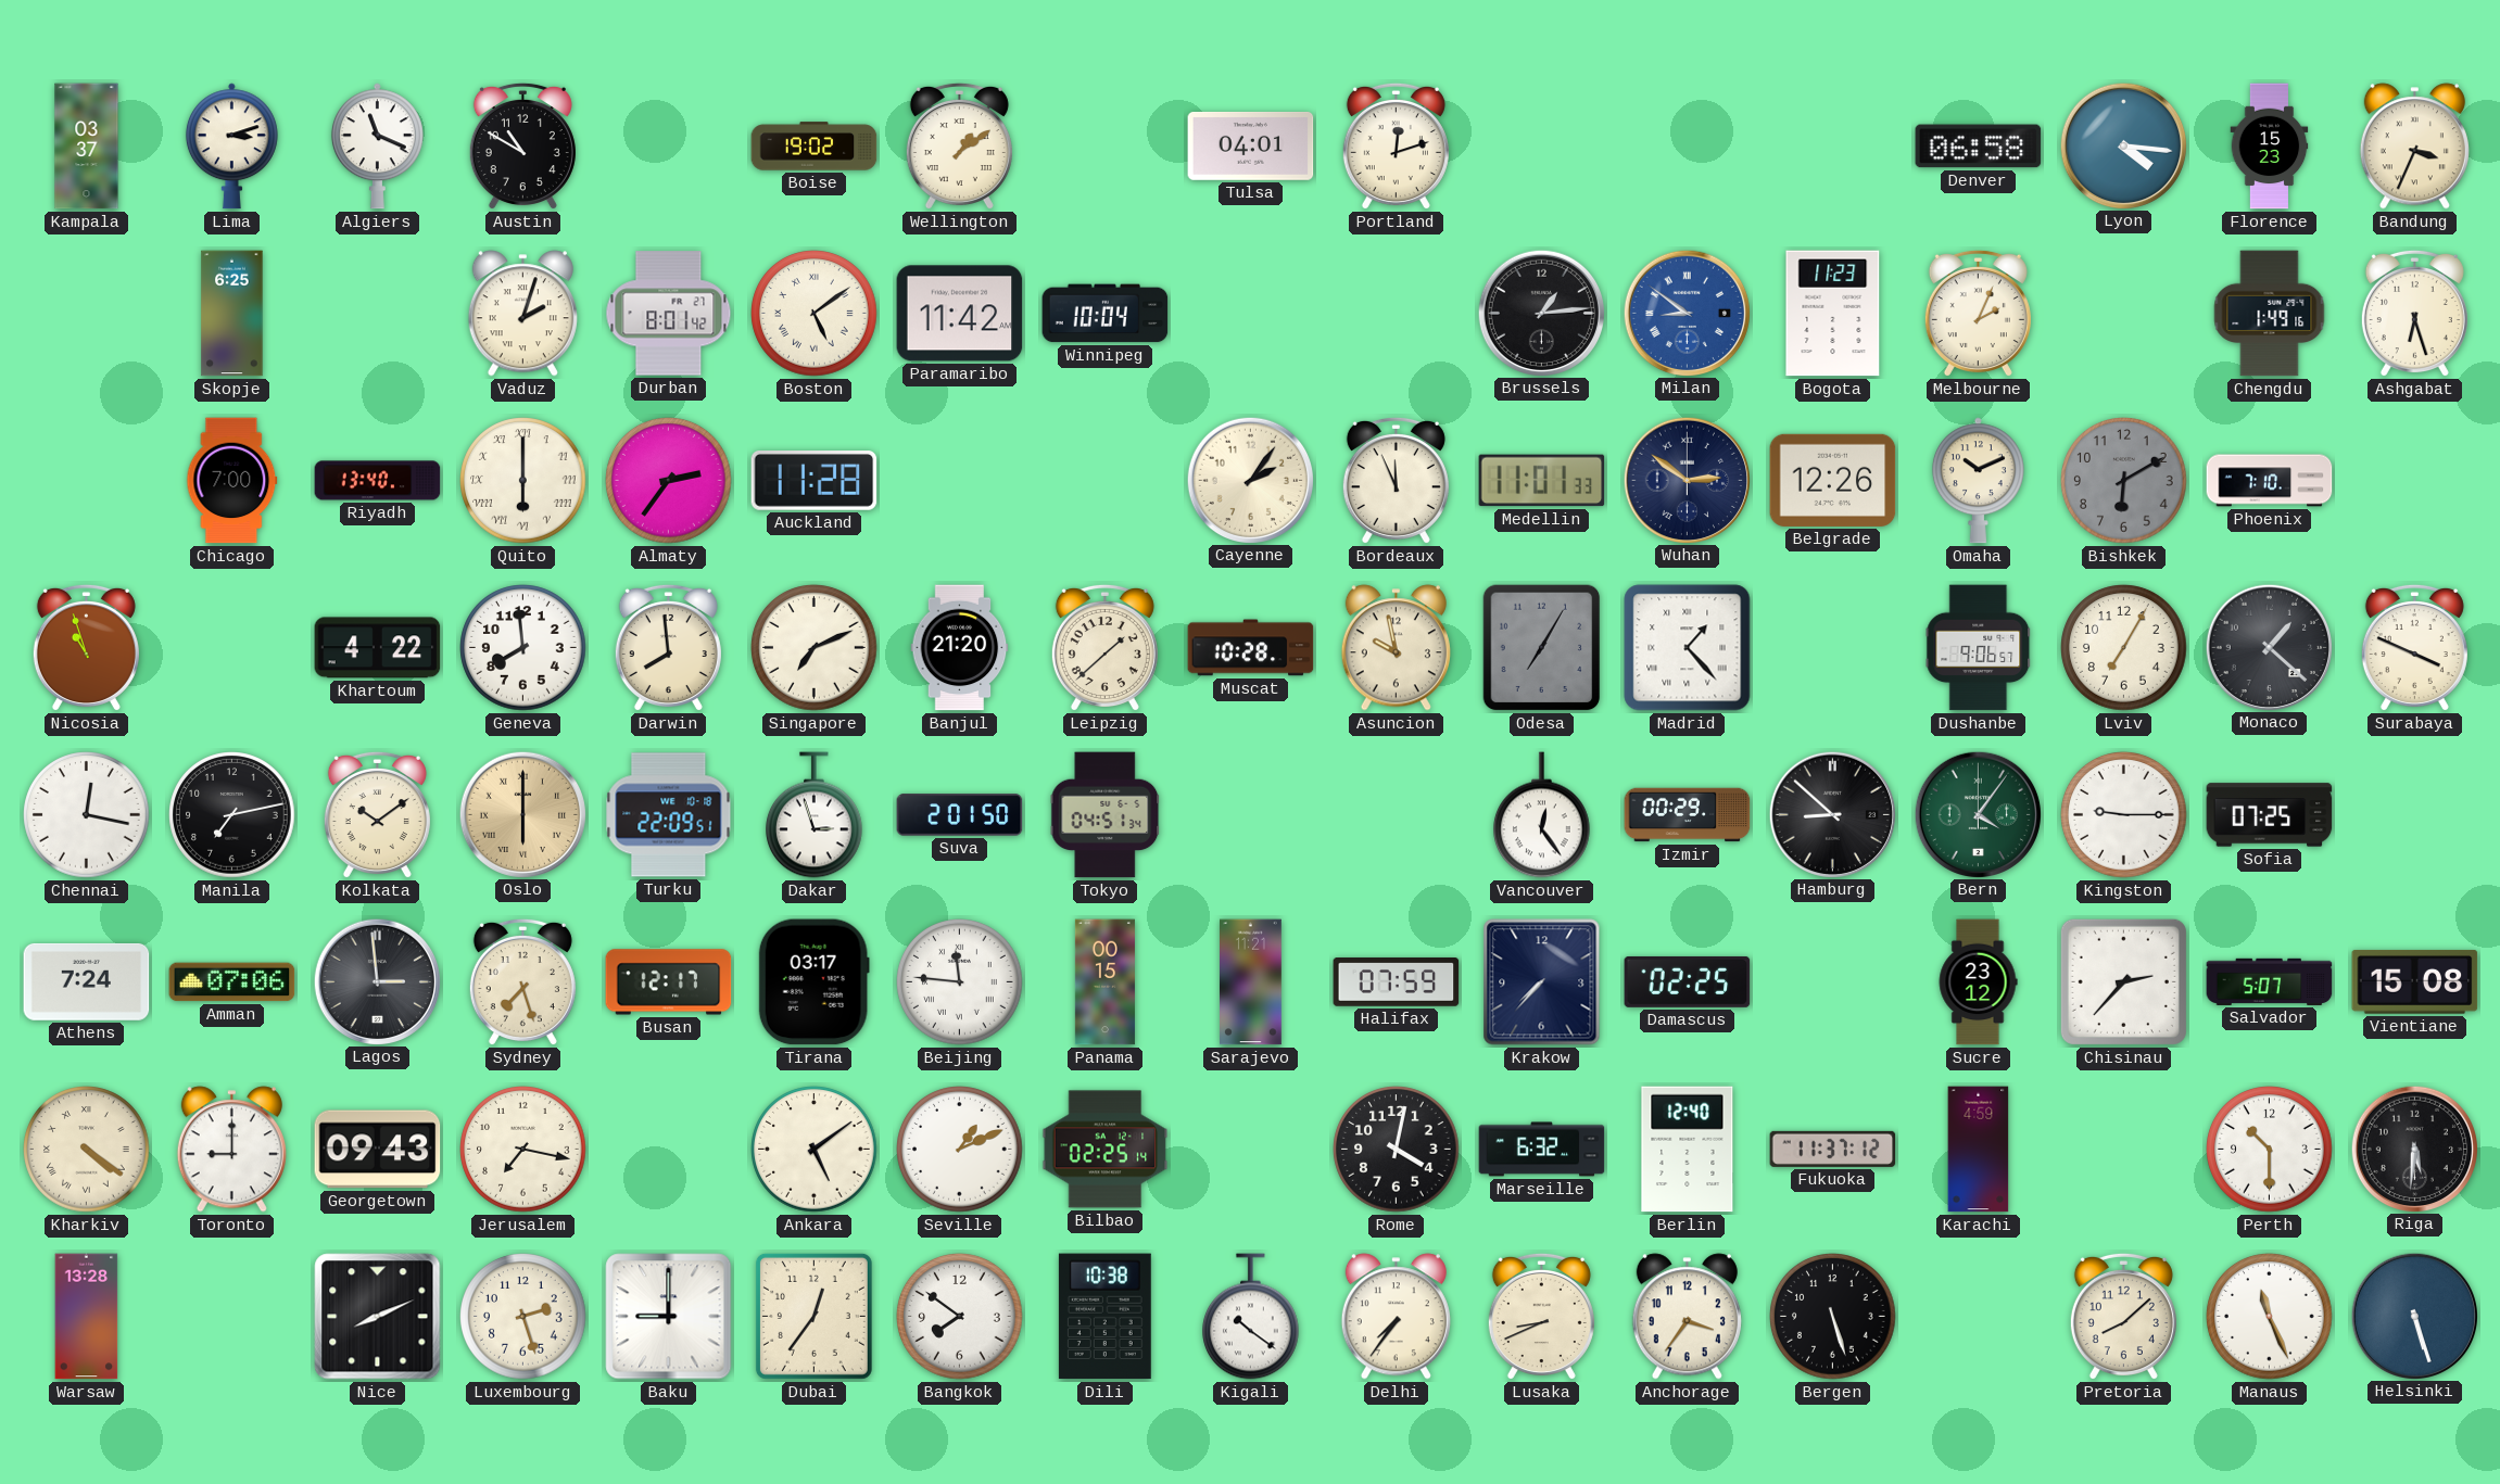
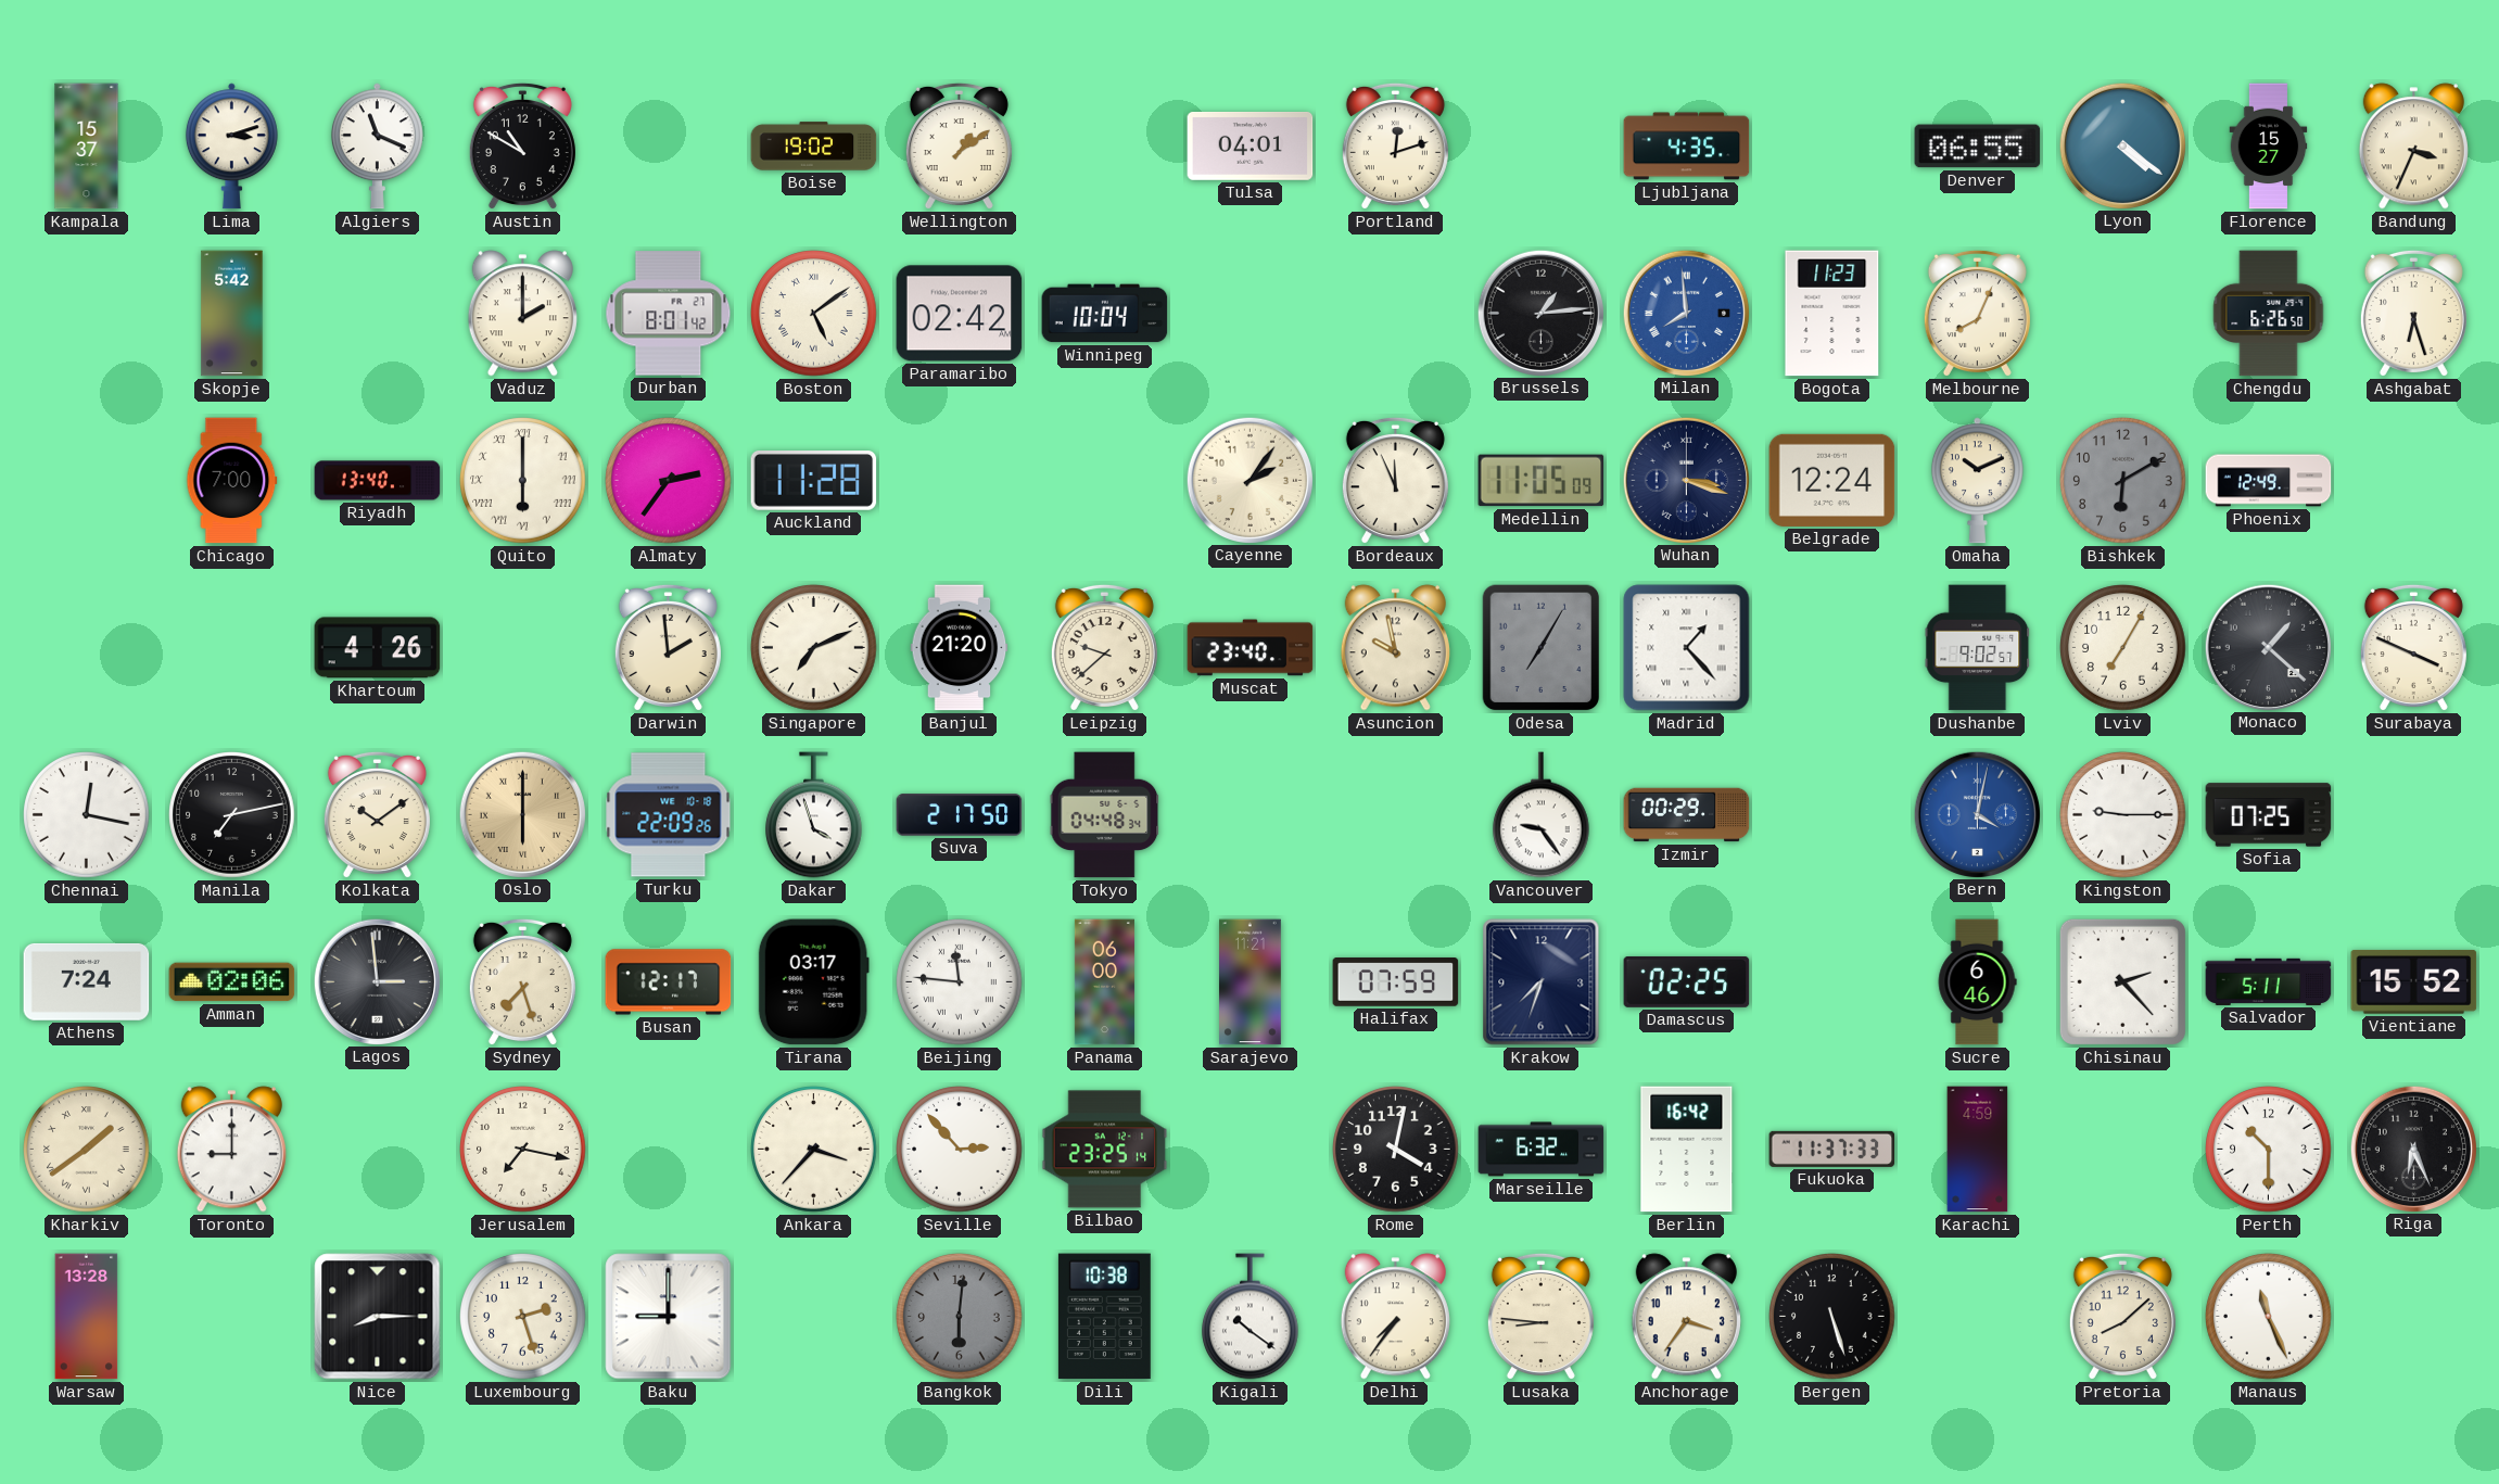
Kampala: 03:37 -> 15:37 (87, 147)
Ljubljana: none -> 4:35 (1687, 147)
Denver: 06:58 -> 06:55 (1978, 147)
Lyon: 4:16 -> 4:21 (2122, 145)
Florence: 15:23 -> 15:27 (2269, 147)
Skopje: 6:25 -> 5:42 (232, 314)
Vaduz: 2:03 -> 2:00 (522, 314)
Paramaribo: 11:42 -> 02:42 (960, 314)
Milan: 8:51 -> 7:59 (1686, 313)
Melbourne: 2:04 -> 8:04 (1977, 314)
Chengdu: 1:49 -> 6:26 (2269, 314)
Medellin: 11:01 -> 11:05 (1542, 481)
Wuhan: 2:51 -> 3:18 (1686, 480)
Belgrade: 12:26 -> 12:24 (1832, 480)
Phoenix: 7:10 -> 12:49 (2269, 481)
Nicosia: 10:57 -> none (86, 648)
Khartoum: 4:22 -> 4:26 (378, 648)
Geneva: 7:59 -> none (523, 648)
Darwin: 7:59 -> 1:59 (668, 648)
Leipzig: 1:38 -> 9:38 (1104, 648)
Muscat: 10:28 -> 23:40 (1251, 648)
Dushanbe: 9:06 -> 9:02 (1978, 648)
Turku: 22:09:51 -> 22:09:26 (669, 815)
Dakar: 2:57 -> 3:57 (814, 815)
Suva: 2:01 -> 2:17 (960, 815)
Tokyo: 04:51 -> 04:48 (1105, 815)
Vancouver: 12:24 -> 9:24 (1542, 815)
Hamburg: 8:52 -> none (1832, 814)
Bern: 4:06 -> 4:02 (1977, 814)
Bern dial: green -> blue (1977, 814)
Amman: 07:06 -> 02:06 (232, 982)
Panama: 00:15 -> 06:00 (1104, 982)
Krakow: 7:37 -> 7:33 (1542, 982)
Sucre: 23:12 -> 6:46 (1977, 982)
Chisinau: 2:37 -> 2:23 (2122, 981)
Salvador: 5:07 -> 5:11 (2269, 981)
Vientiane: 15:08 -> 15:52 (2414, 981)
Kharkiv: 4:21 -> 1:39 (87, 1150)
Georgetown: 09:43 -> none (378, 1150)
Ankara: 5:09 -> 3:37 (814, 1150)
Seville: 1:11 -> 2:53 (960, 1150)
Bilbao: 02:25 -> 23:25 (1105, 1150)
Berlin: 12:40 -> 16:42 (1687, 1150)
Fukuoka: 11:37:12 -> 11:37:33 (1832, 1149)
Riga: 5:31 -> 6:26 (2413, 1149)
Nice: 8:11 -> 8:15 (378, 1317)
Dubai: 12:36 -> none (813, 1316)
Bangkok: 7:51 -> 6:01 (960, 1317)
Bangkok dial: white -> grey (960, 1317)
Lusaka: 8:41 -> 8:46 (1540, 1317)
Helsinki: 5:27 -> none (2414, 1316)
